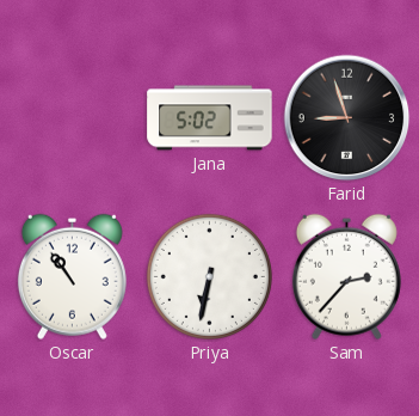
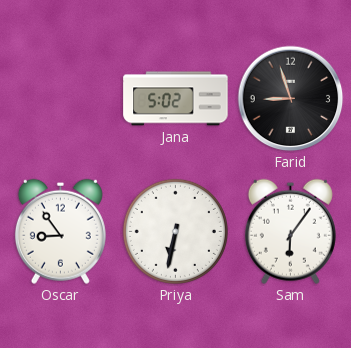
Oscar: 10:54 -> 8:54 (60, 231)
Sam: 2:37 -> 6:06 (290, 231)
